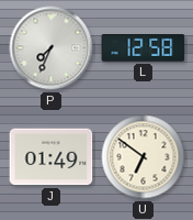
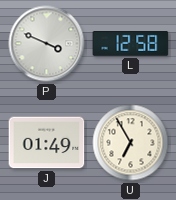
P: 7:34 -> 3:49 (47, 44)
U: 6:51 -> 6:55 (131, 143)
